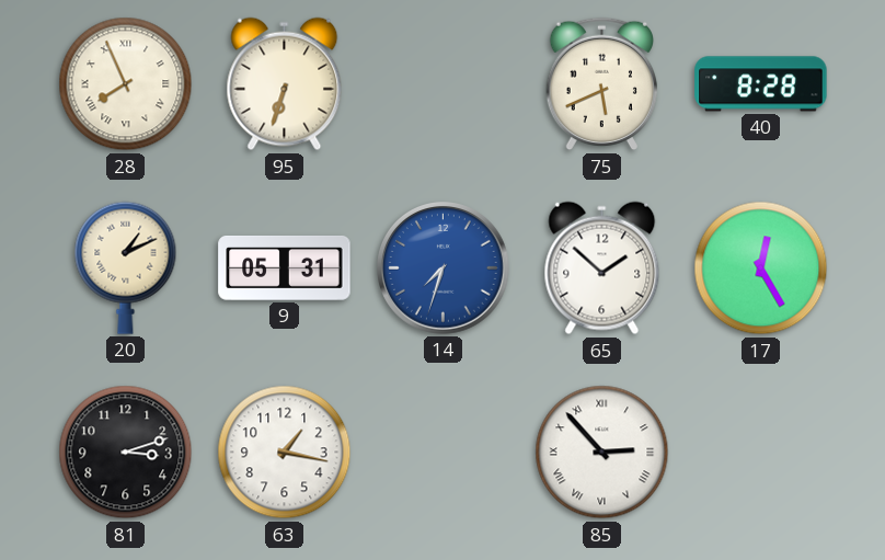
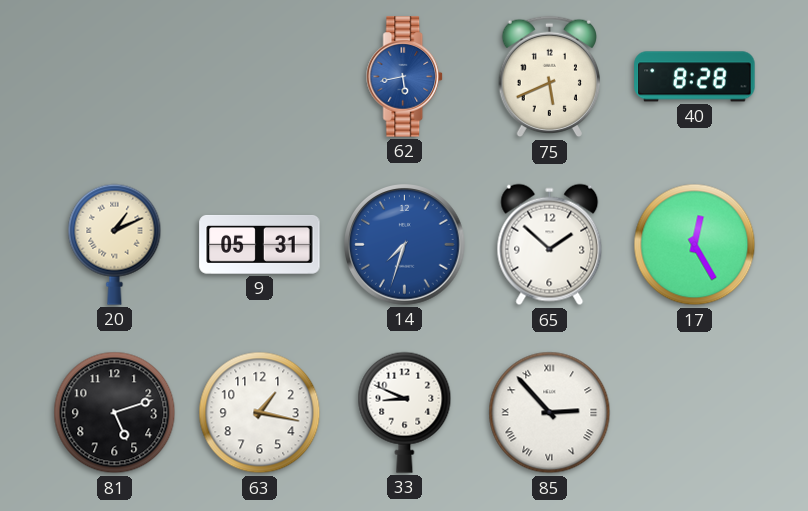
28: 7:56 -> none (126, 84)
95: 6:33 -> none (285, 84)
62: none -> 5:43 (405, 77)
81: 3:12 -> 5:12 (115, 413)
33: none -> 8:49 (405, 412)
